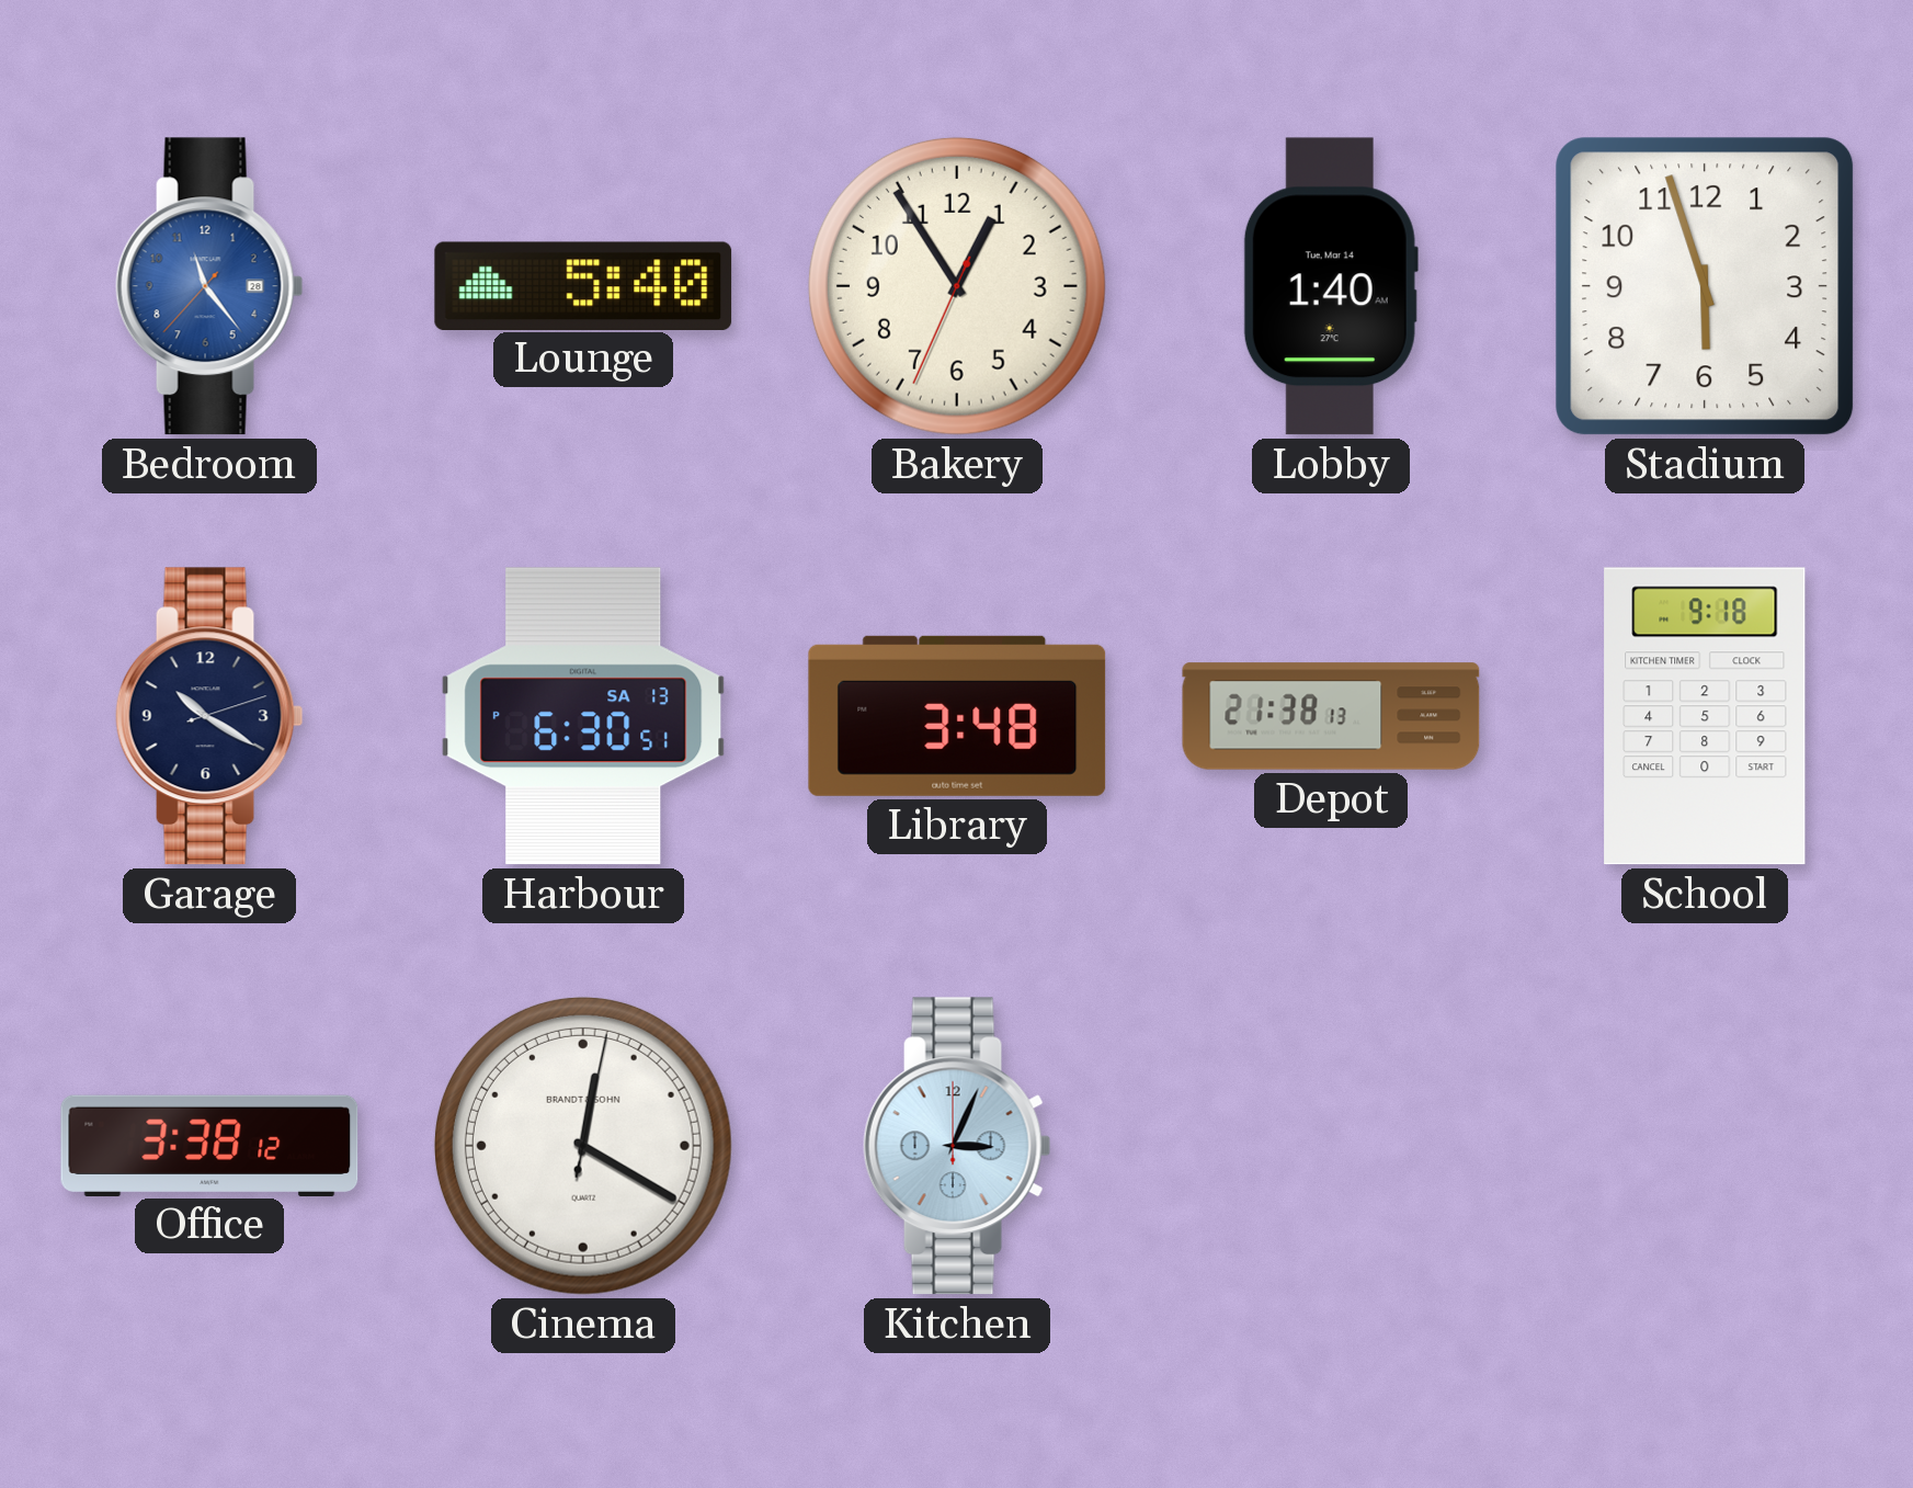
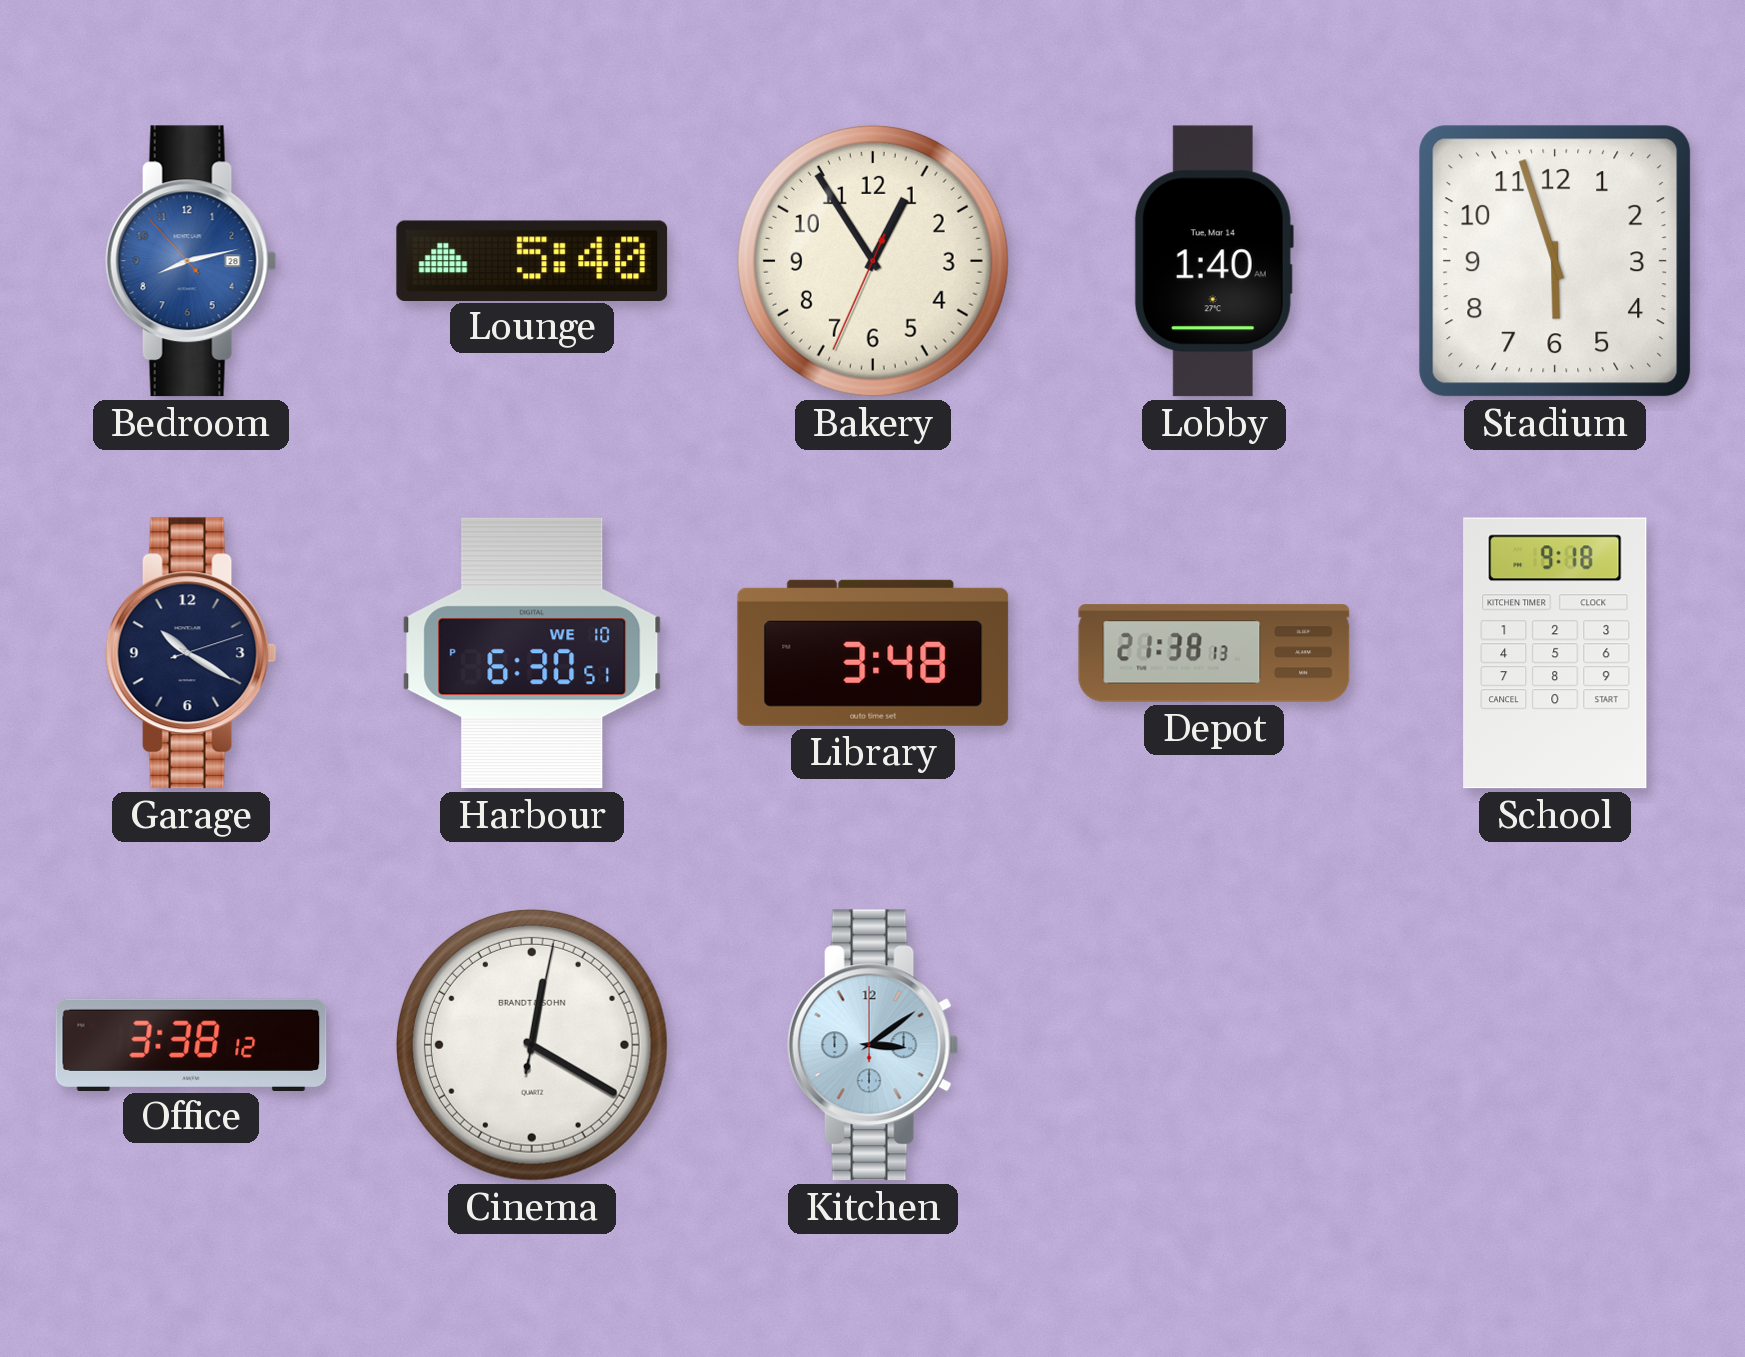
Bedroom: 11:23 -> 8:12 (191, 261)
Harbour date: SA 13 -> WE 10 (532, 653)
Kitchen: 3:04 -> 3:09 (873, 1045)
